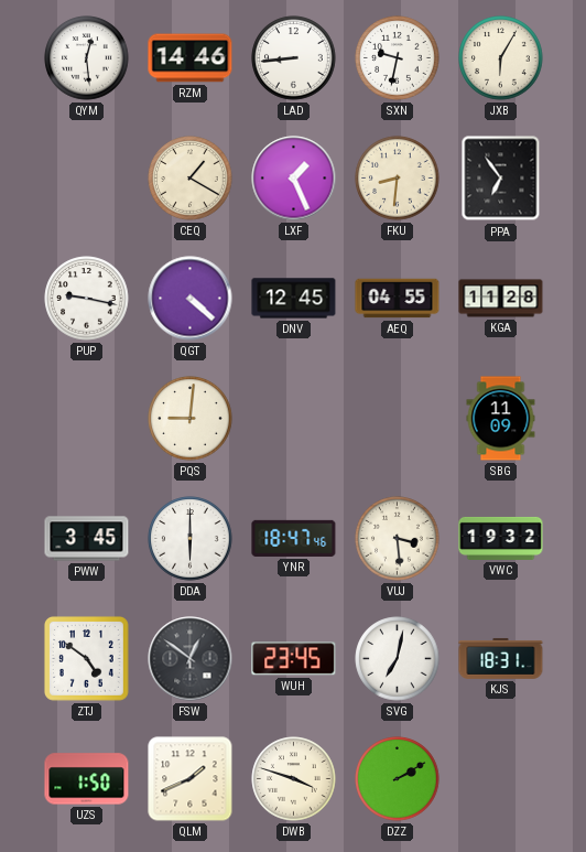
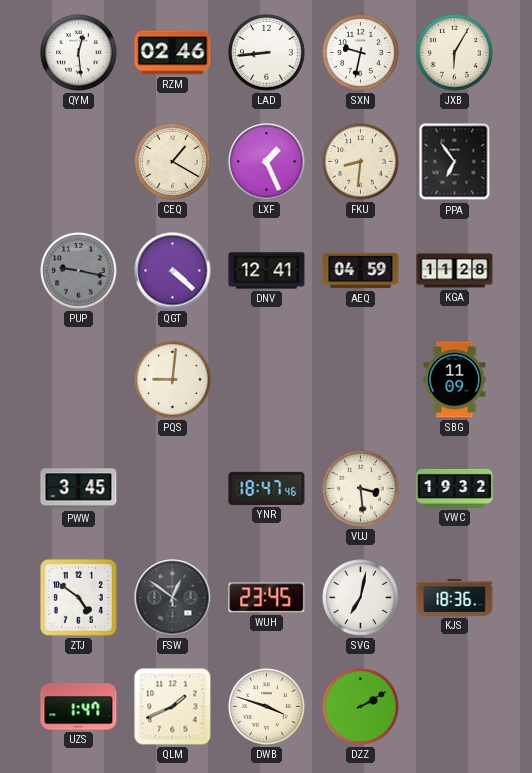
RZM: 14:46 -> 02:46 (173, 53)
PUP dial: white -> grey (79, 271)
DNV: 12:45 -> 12:41 (267, 271)
AEQ: 04:55 -> 04:59 (361, 271)
DDA: 6:00 -> none (191, 539)
KJS: 18:31 -> 18:36 (455, 598)
UZS: 1:50 -> 1:47 (79, 707)
